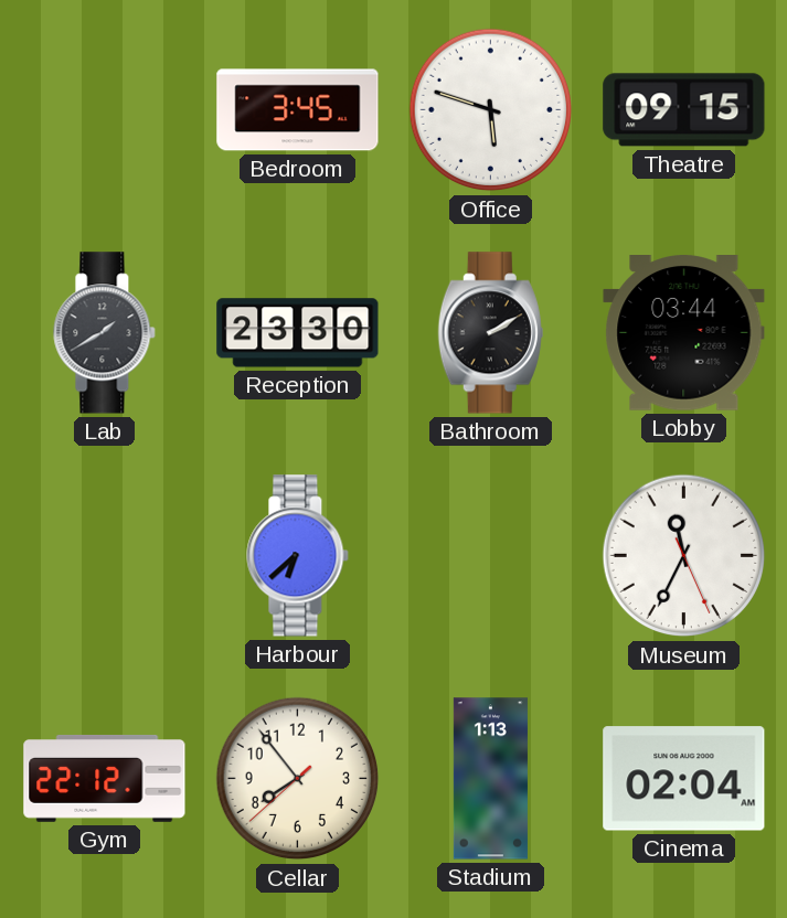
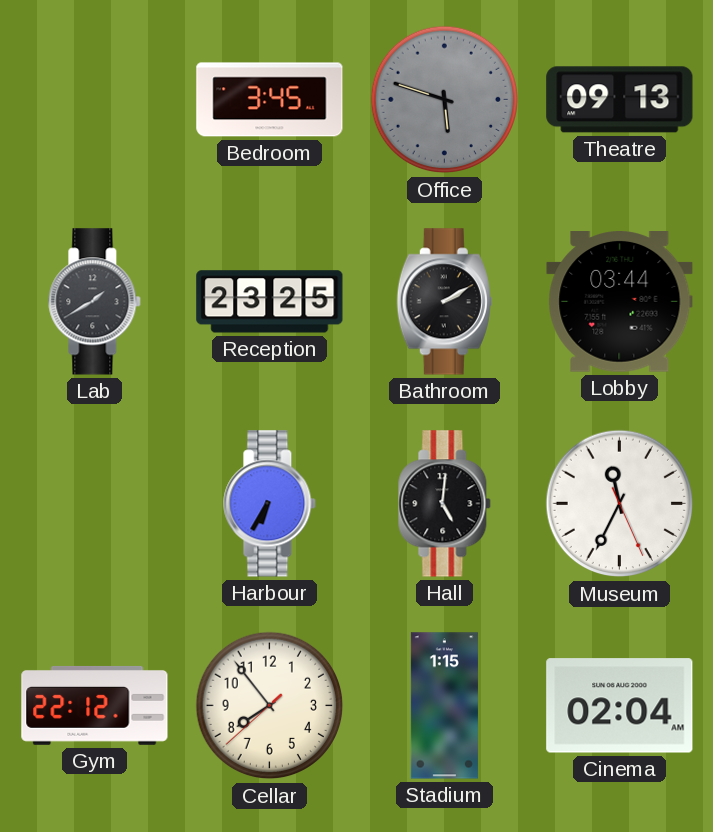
Office dial: white -> grey (445, 100)
Theatre: 09:15 -> 09:13 (620, 100)
Reception: 23:30 -> 23:25 (270, 302)
Harbour: 6:38 -> 6:35 (270, 504)
Hall: none -> 5:01 (445, 504)
Stadium: 1:13 -> 1:15 (444, 706)
